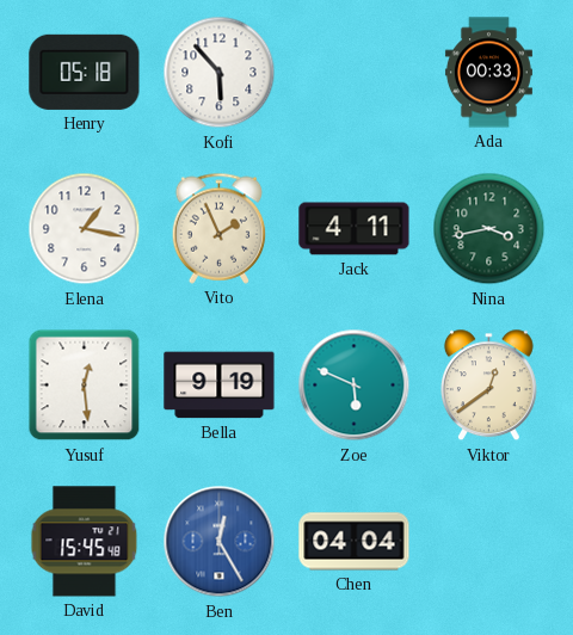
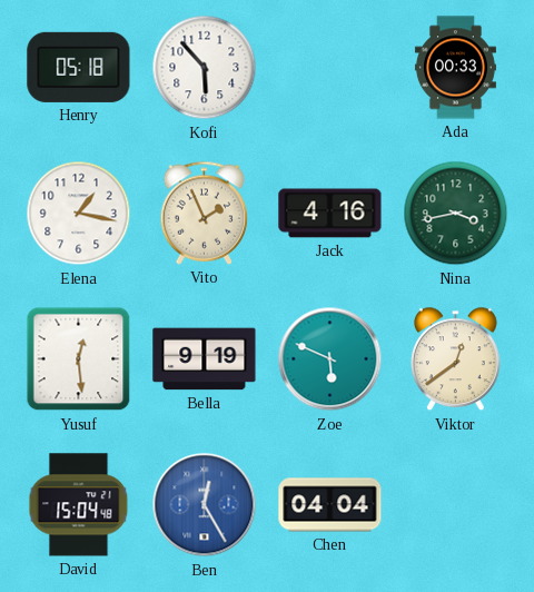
Jack: 4:11 -> 4:16 (330, 214)
David: 15:45 -> 15:04 (79, 505)
